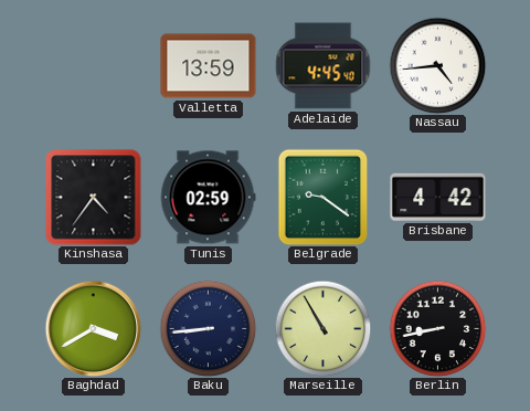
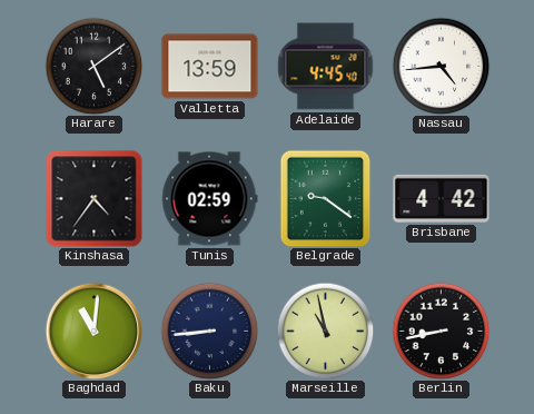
Harare: none -> 5:09 (93, 66)
Baghdad: 3:40 -> 11:01 (93, 331)
Marseille: 10:55 -> 10:58 (325, 331)
